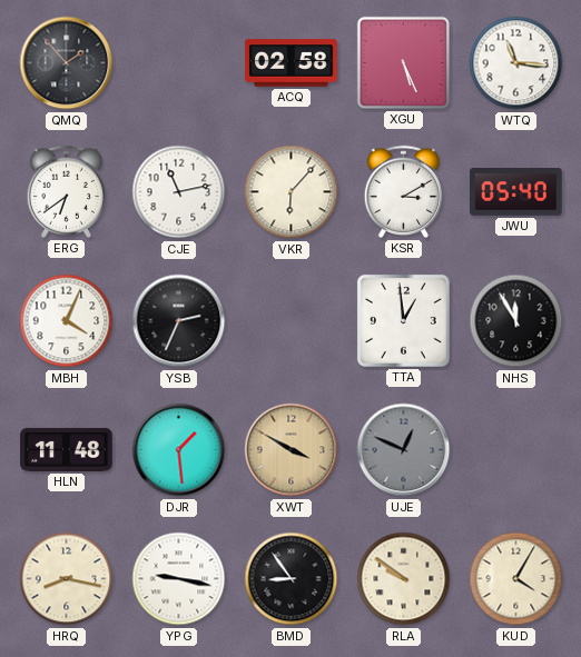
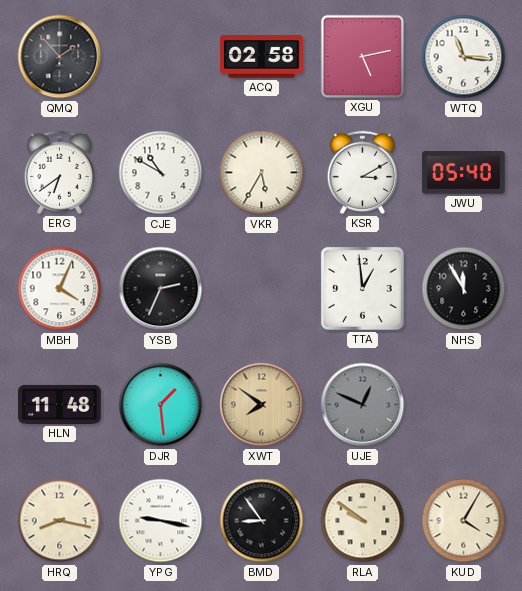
XGU: 5:26 -> 5:13 (362, 56)
CJE: 11:13 -> 10:50 (161, 173)
VKR: 6:07 -> 5:35 (262, 173)
XWT: 3:50 -> 7:51 (262, 405)
